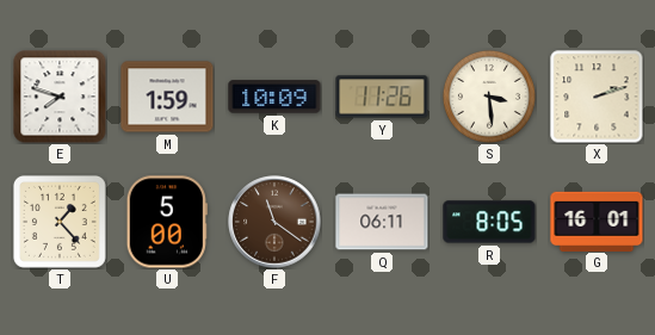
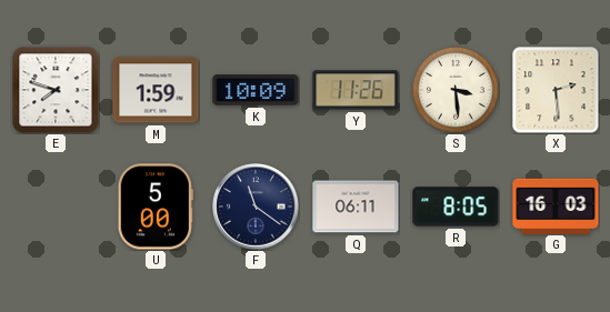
X: 2:12 -> 2:29 (556, 90)
T: 1:23 -> none (60, 222)
F dial: brown -> navy (256, 207)
G: 16:01 -> 16:03 (556, 205)
